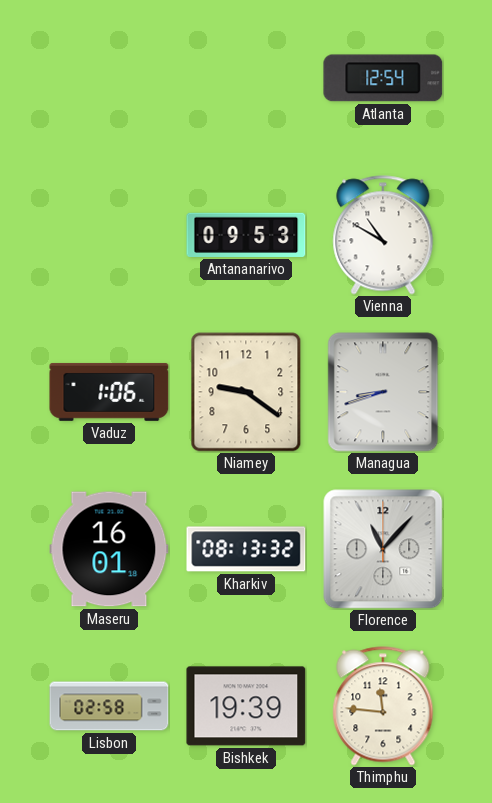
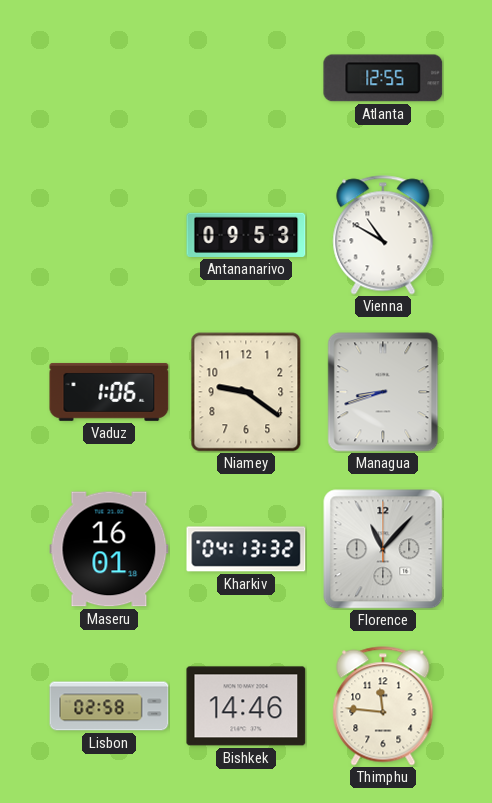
Atlanta: 12:54 -> 12:55 (383, 78)
Kharkiv: 08:13 -> 04:13 (246, 549)
Bishkek: 19:39 -> 14:46 (246, 706)
